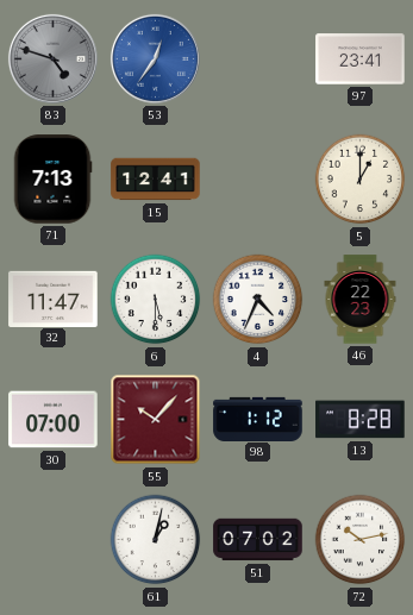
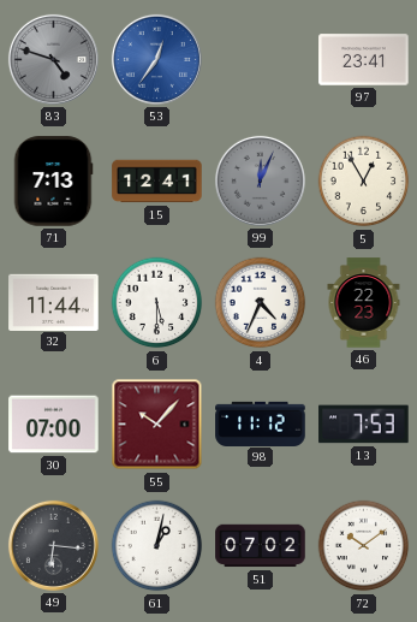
99: none -> 12:04 (260, 180)
5: 1:00 -> 12:55 (364, 182)
32: 11:47 -> 11:44 (54, 302)
98: 1:12 -> 11:12 (261, 423)
13: 8:28 -> 7:53 (364, 425)
49: none -> 6:16 (53, 545)
72: 10:13 -> 10:09 (364, 546)
